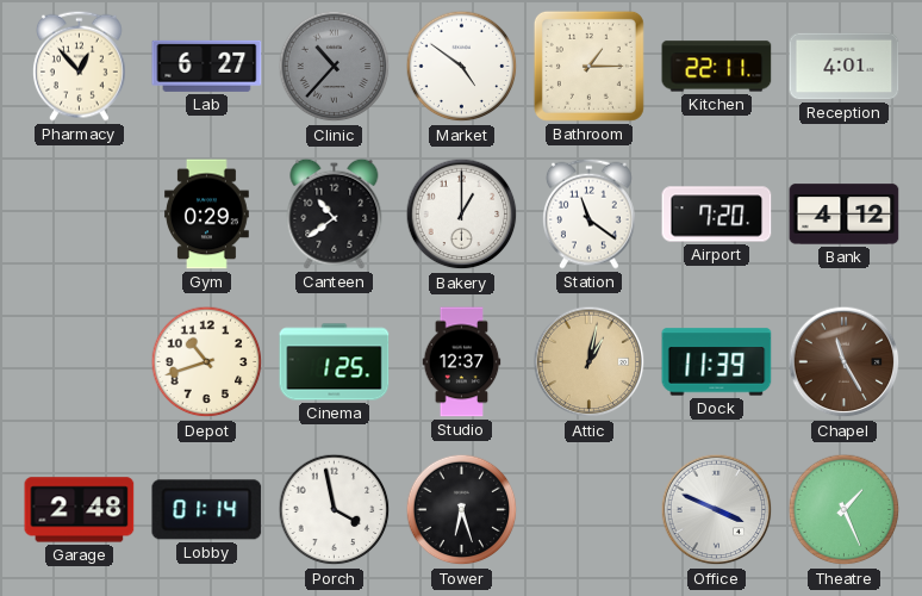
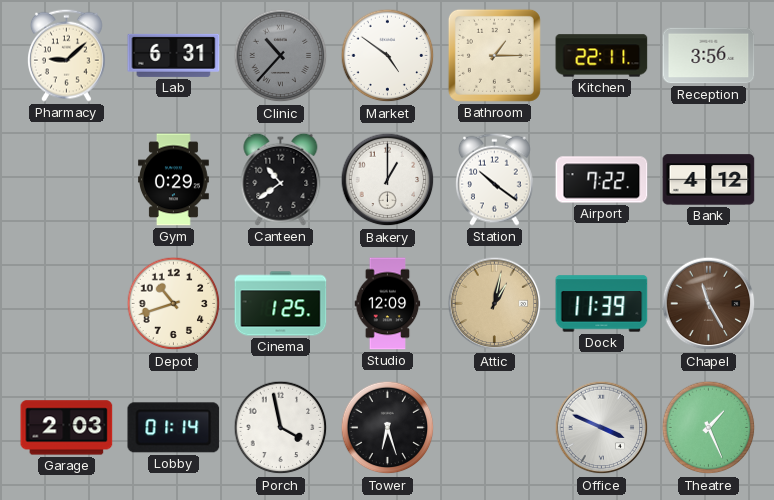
Pharmacy: 12:53 -> 9:08 (67, 55)
Lab: 6:27 -> 6:31 (174, 55)
Reception: 4:01 -> 3:56 (709, 56)
Station: 11:21 -> 10:21 (495, 179)
Airport: 7:20 -> 7:22 (602, 180)
Studio: 12:37 -> 12:09 (388, 304)
Garage: 2:48 -> 2:03 (67, 428)
